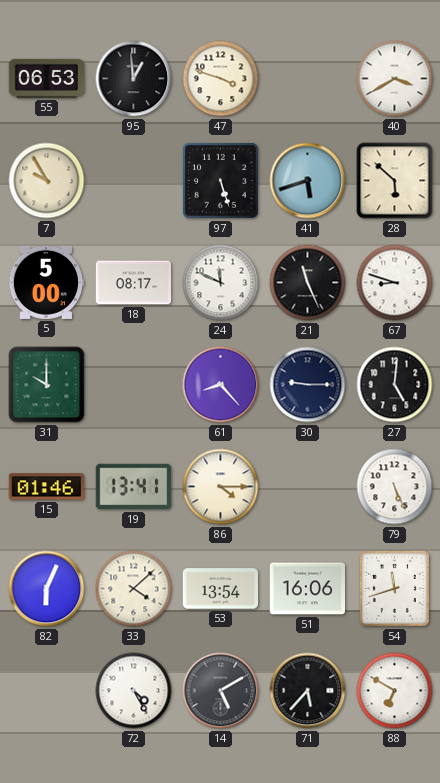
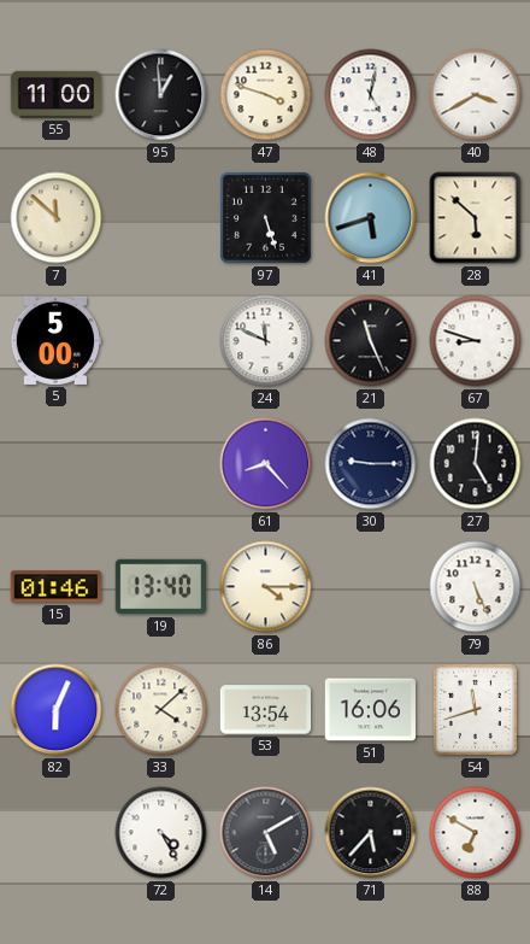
55: 06:53 -> 11:00 (57, 94)
48: none -> 5:02 (371, 95)
7: 9:55 -> 11:52 (57, 218)
18: 08:17 -> none (134, 283)
31: 10:00 -> none (47, 385)
19: 13:41 -> 13:40 (160, 587)
